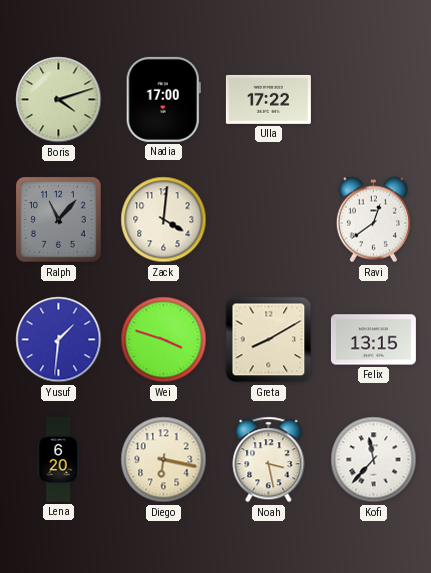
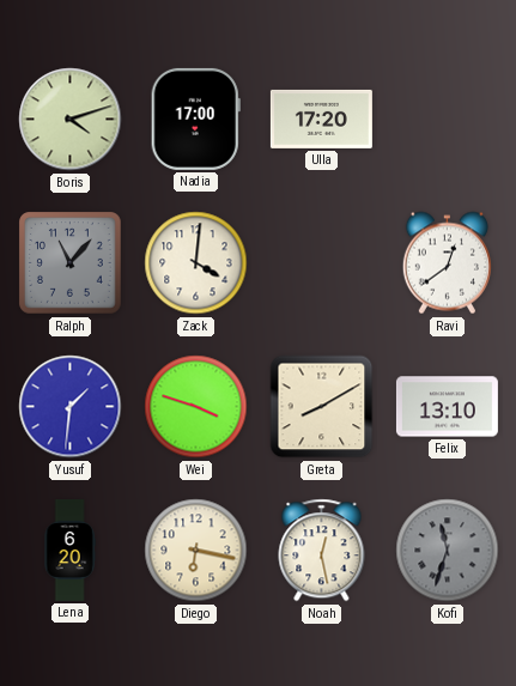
Ulla: 17:22 -> 17:20 (321, 119)
Felix: 13:15 -> 13:10 (447, 407)
Noah: 3:28 -> 12:28 (322, 551)
Kofi: 11:37 -> 11:33 (448, 551)
Kofi dial: white -> grey (448, 551)
